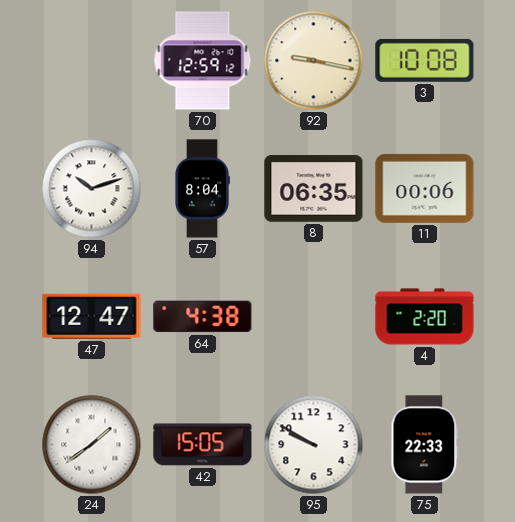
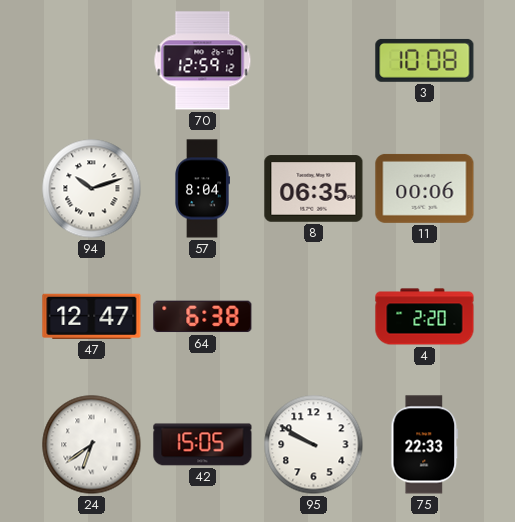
92: 9:17 -> none (314, 61)
64: 4:38 -> 6:38 (203, 317)
24: 1:39 -> 6:39 (92, 445)
